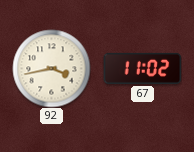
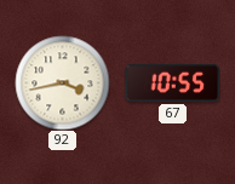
67: 11:02 -> 10:55 (172, 82)
